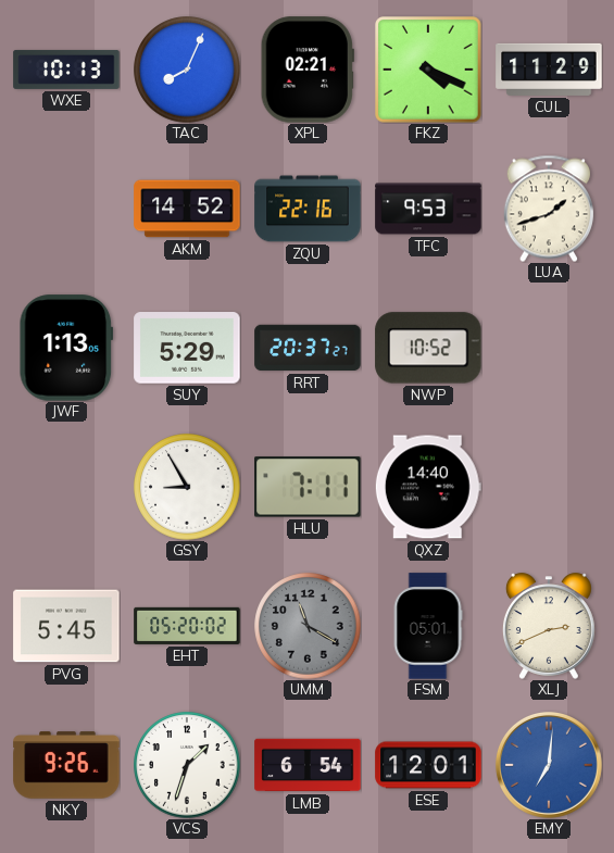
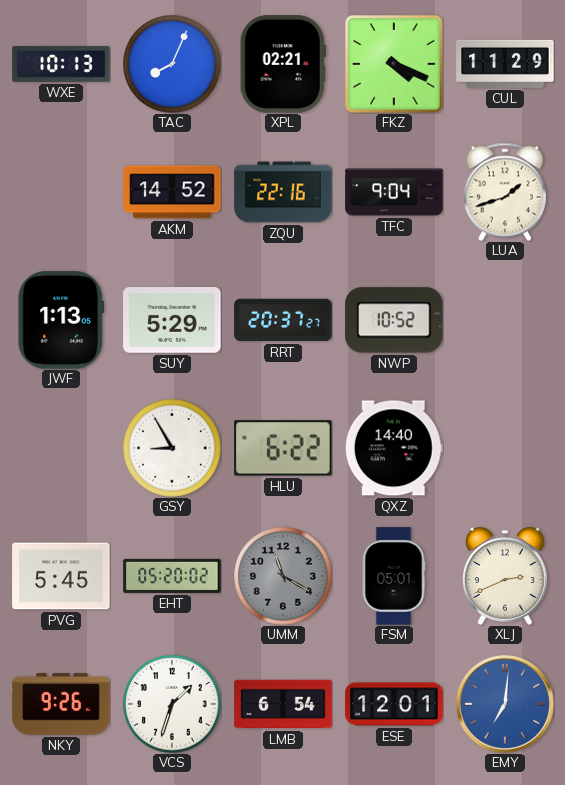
TFC: 9:53 -> 9:04 (394, 192)
HLU: 7:11 -> 6:22 (283, 448)
